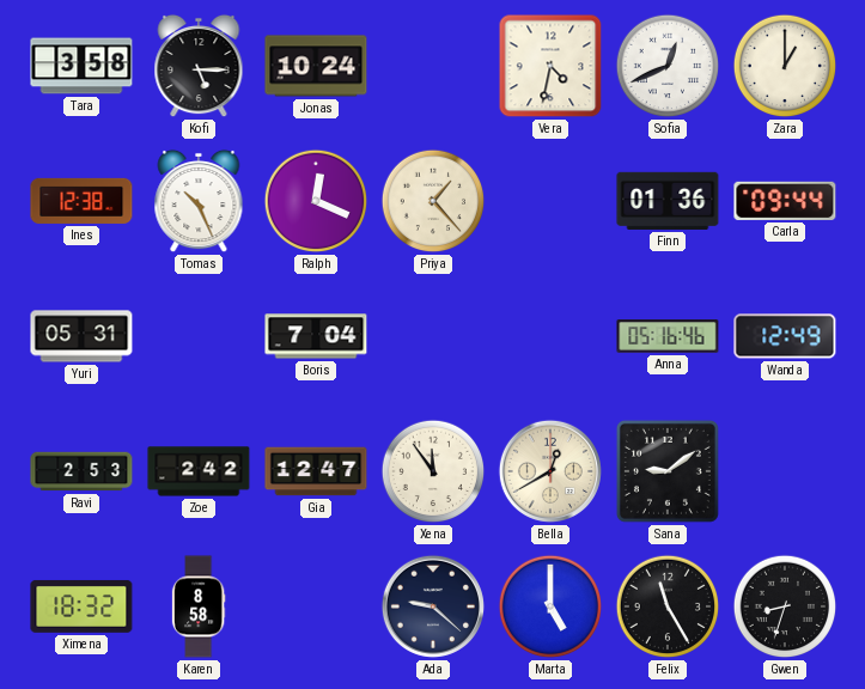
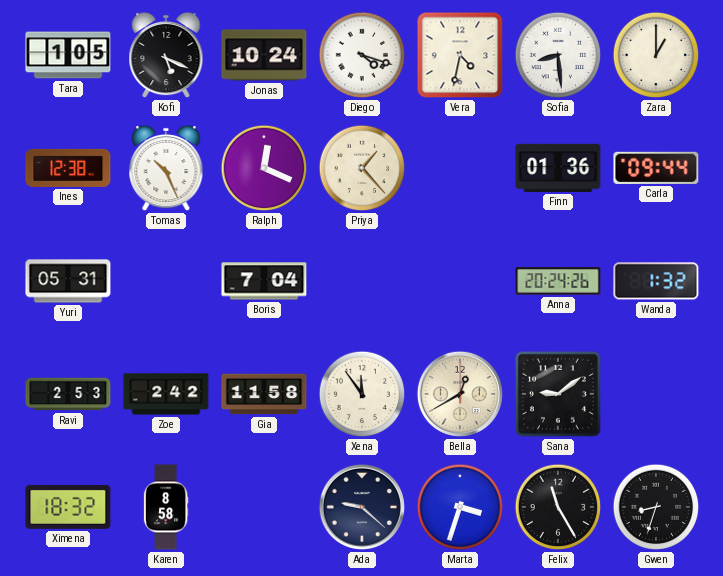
Tara: 3:58 -> 1:05 (68, 55)
Kofi: 5:15 -> 5:19 (166, 55)
Diego: none -> 4:18 (362, 55)
Sofia: 12:41 -> 8:29 (558, 55)
Anna: 05:16 -> 20:24 (558, 281)
Wanda: 12:49 -> 1:32 (656, 281)
Gia: 12:47 -> 11:58 (264, 394)
Marta: 5:00 -> 3:33 (460, 507)
